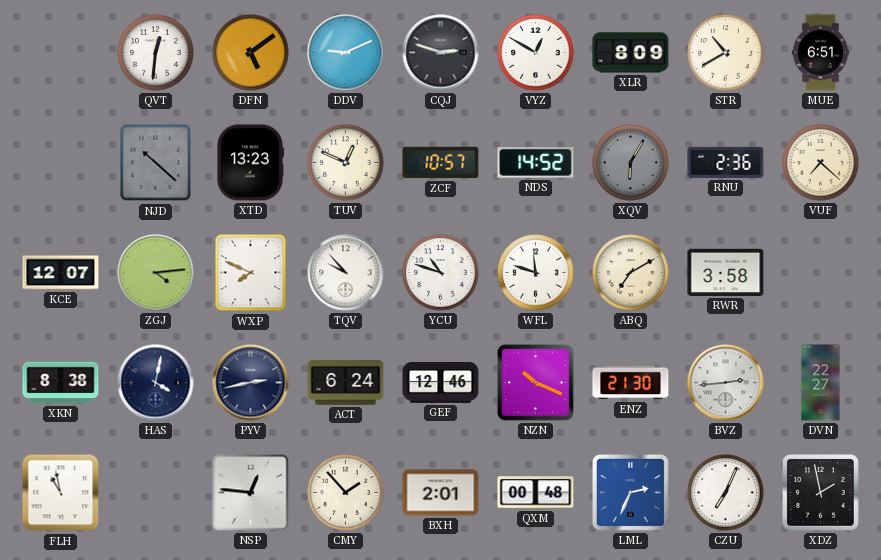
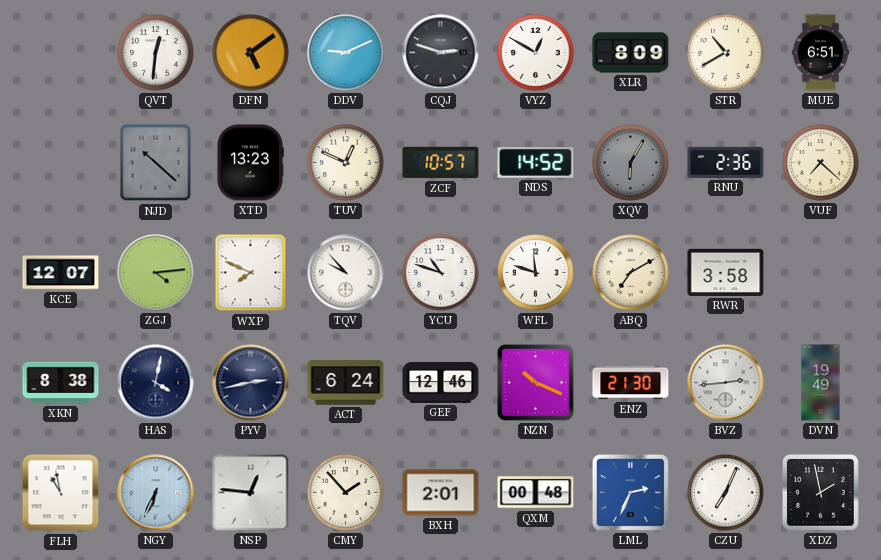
DVN: 22:27 -> 19:49 (821, 383)
NGY: none -> 6:34 (156, 493)
